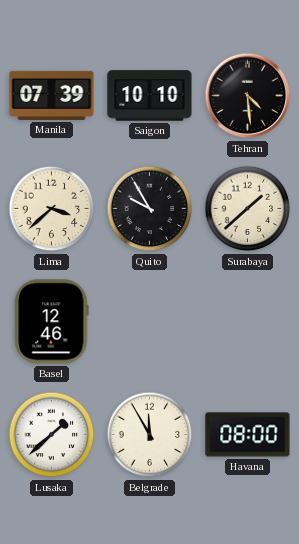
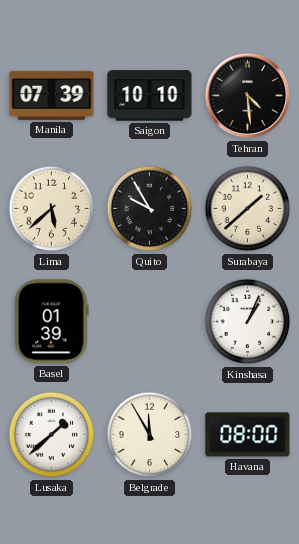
Lima: 3:38 -> 5:38 (52, 209)
Basel: 12:46 -> 01:39 (52, 322)
Kinshasa: none -> 1:04 (248, 322)
